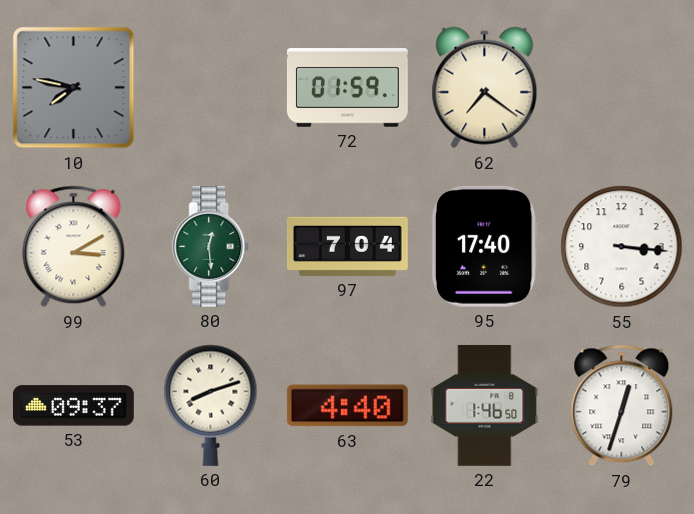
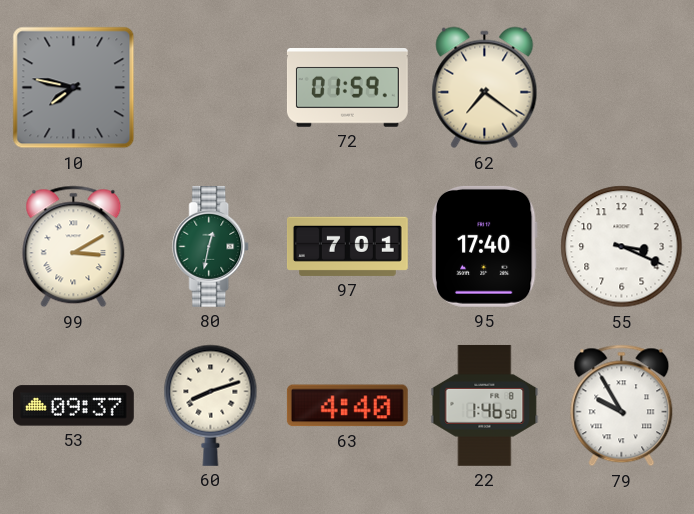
80: 12:29 -> 12:32 (211, 246)
97: 7:04 -> 7:01 (347, 246)
55: 3:16 -> 3:19 (622, 247)
79: 12:33 -> 9:55 (622, 406)
